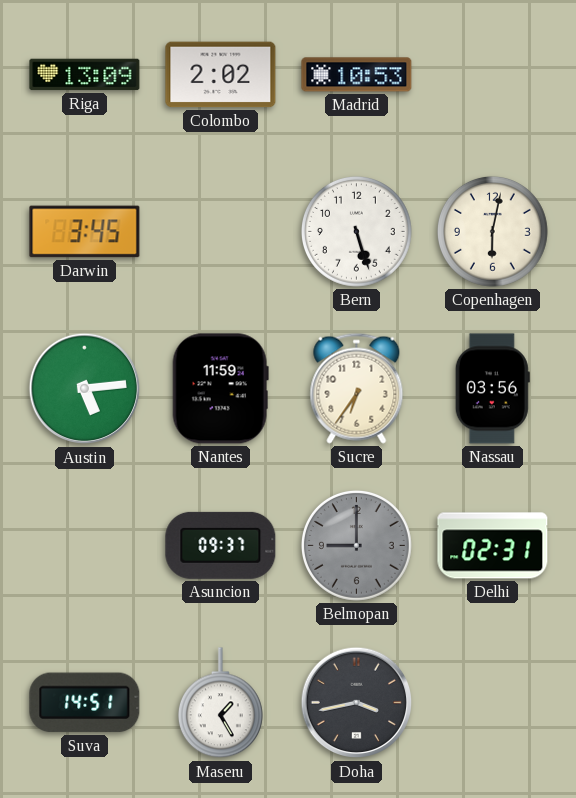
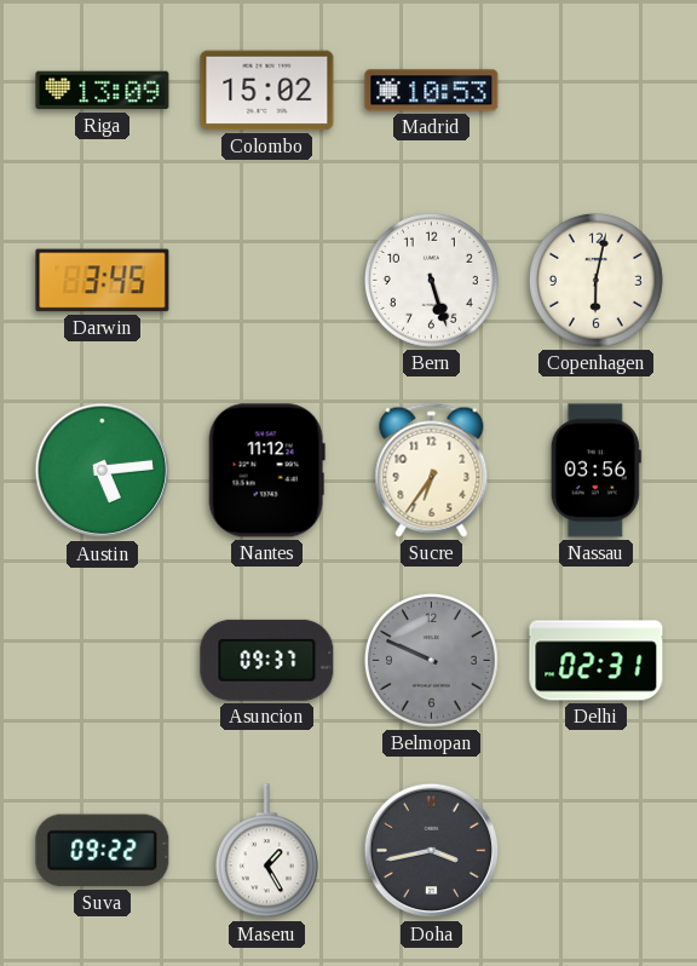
Colombo: 2:02 -> 15:02 (267, 91)
Nantes: 11:59 -> 11:12 (266, 471)
Belmopan: 9:00 -> 9:49 (431, 660)
Suva: 14:51 -> 09:22 (103, 851)
